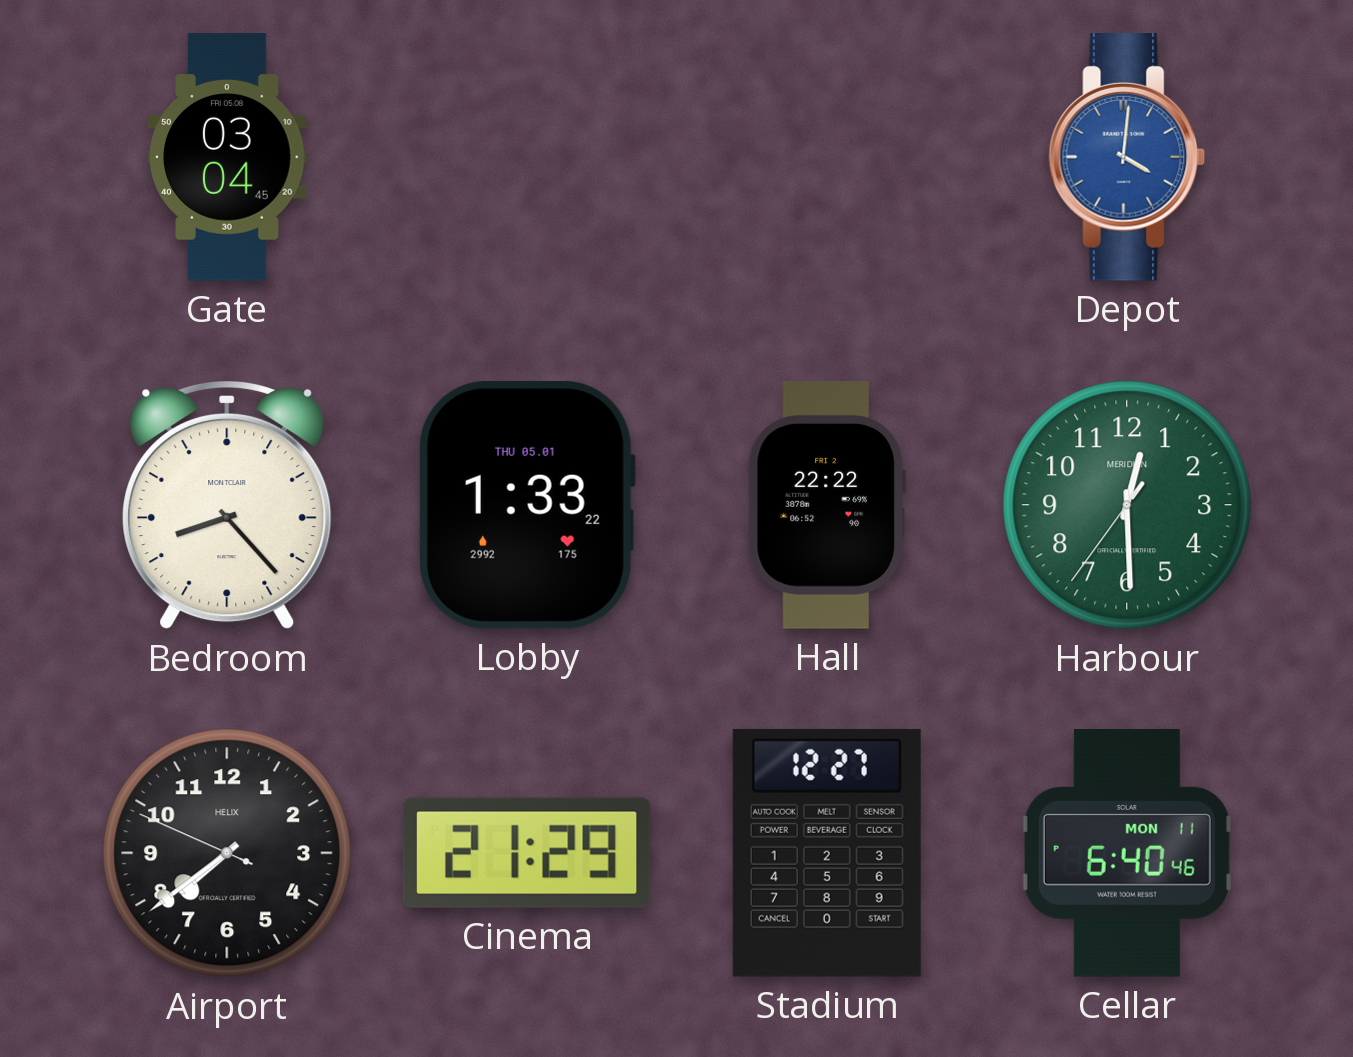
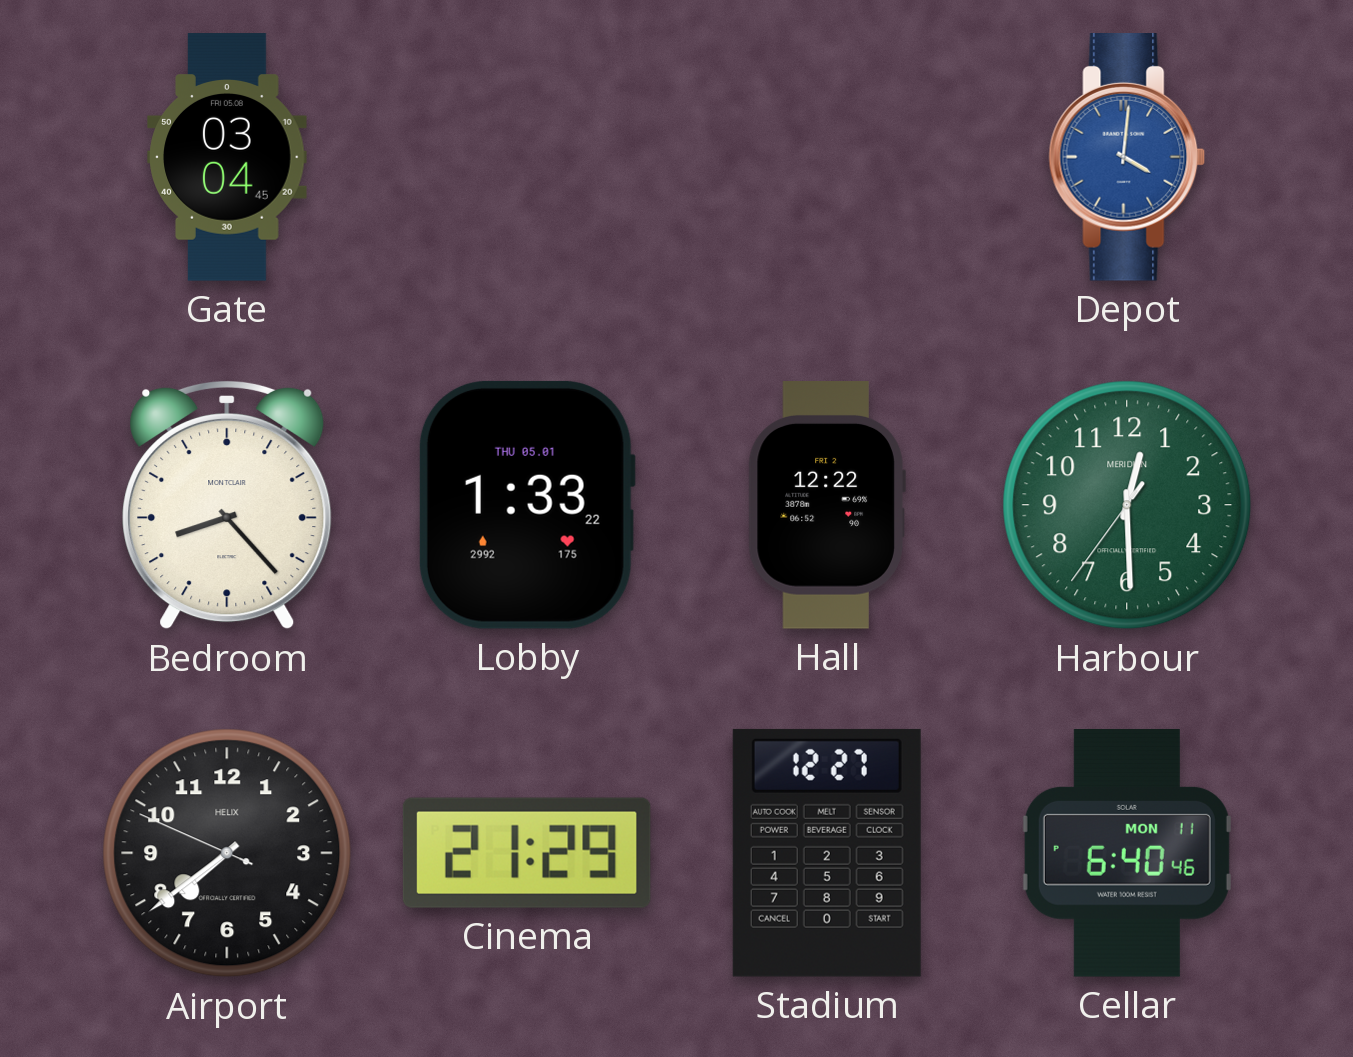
Hall: 22:22 -> 12:22 (827, 506)
